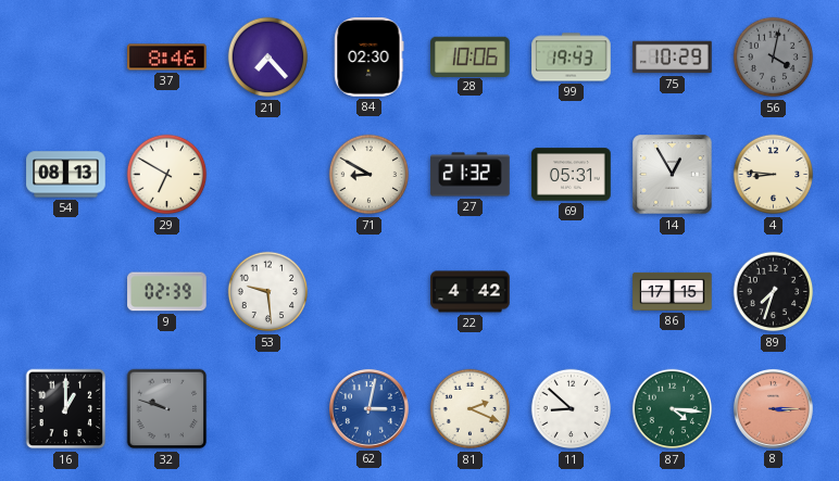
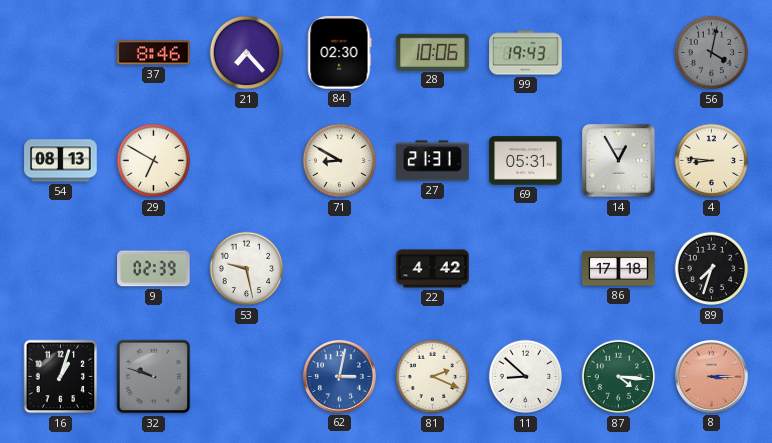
75: 10:29 -> none (673, 58)
27: 21:32 -> 21:31 (433, 161)
53: 9:29 -> 9:28 (247, 269)
86: 17:15 -> 17:18 (619, 268)
16: 1:00 -> 1:03 (61, 377)
